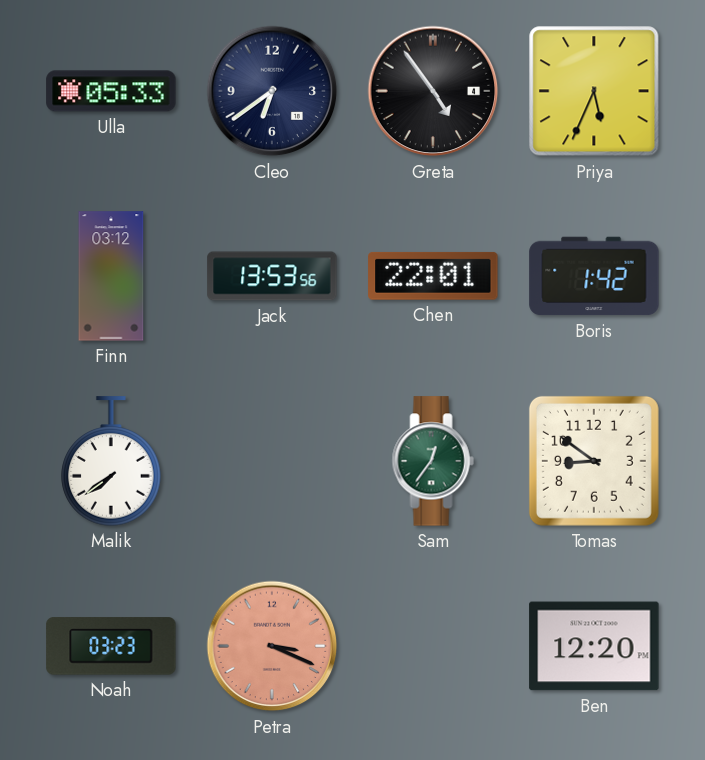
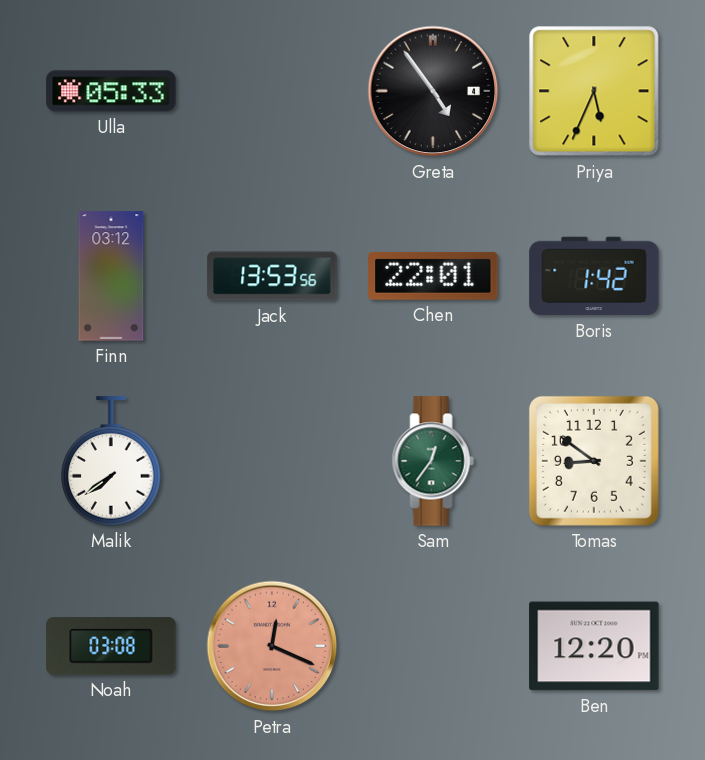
Cleo: 6:39 -> none (272, 91)
Noah: 03:23 -> 03:08 (111, 646)
Petra: 3:19 -> 12:19 (272, 646)
